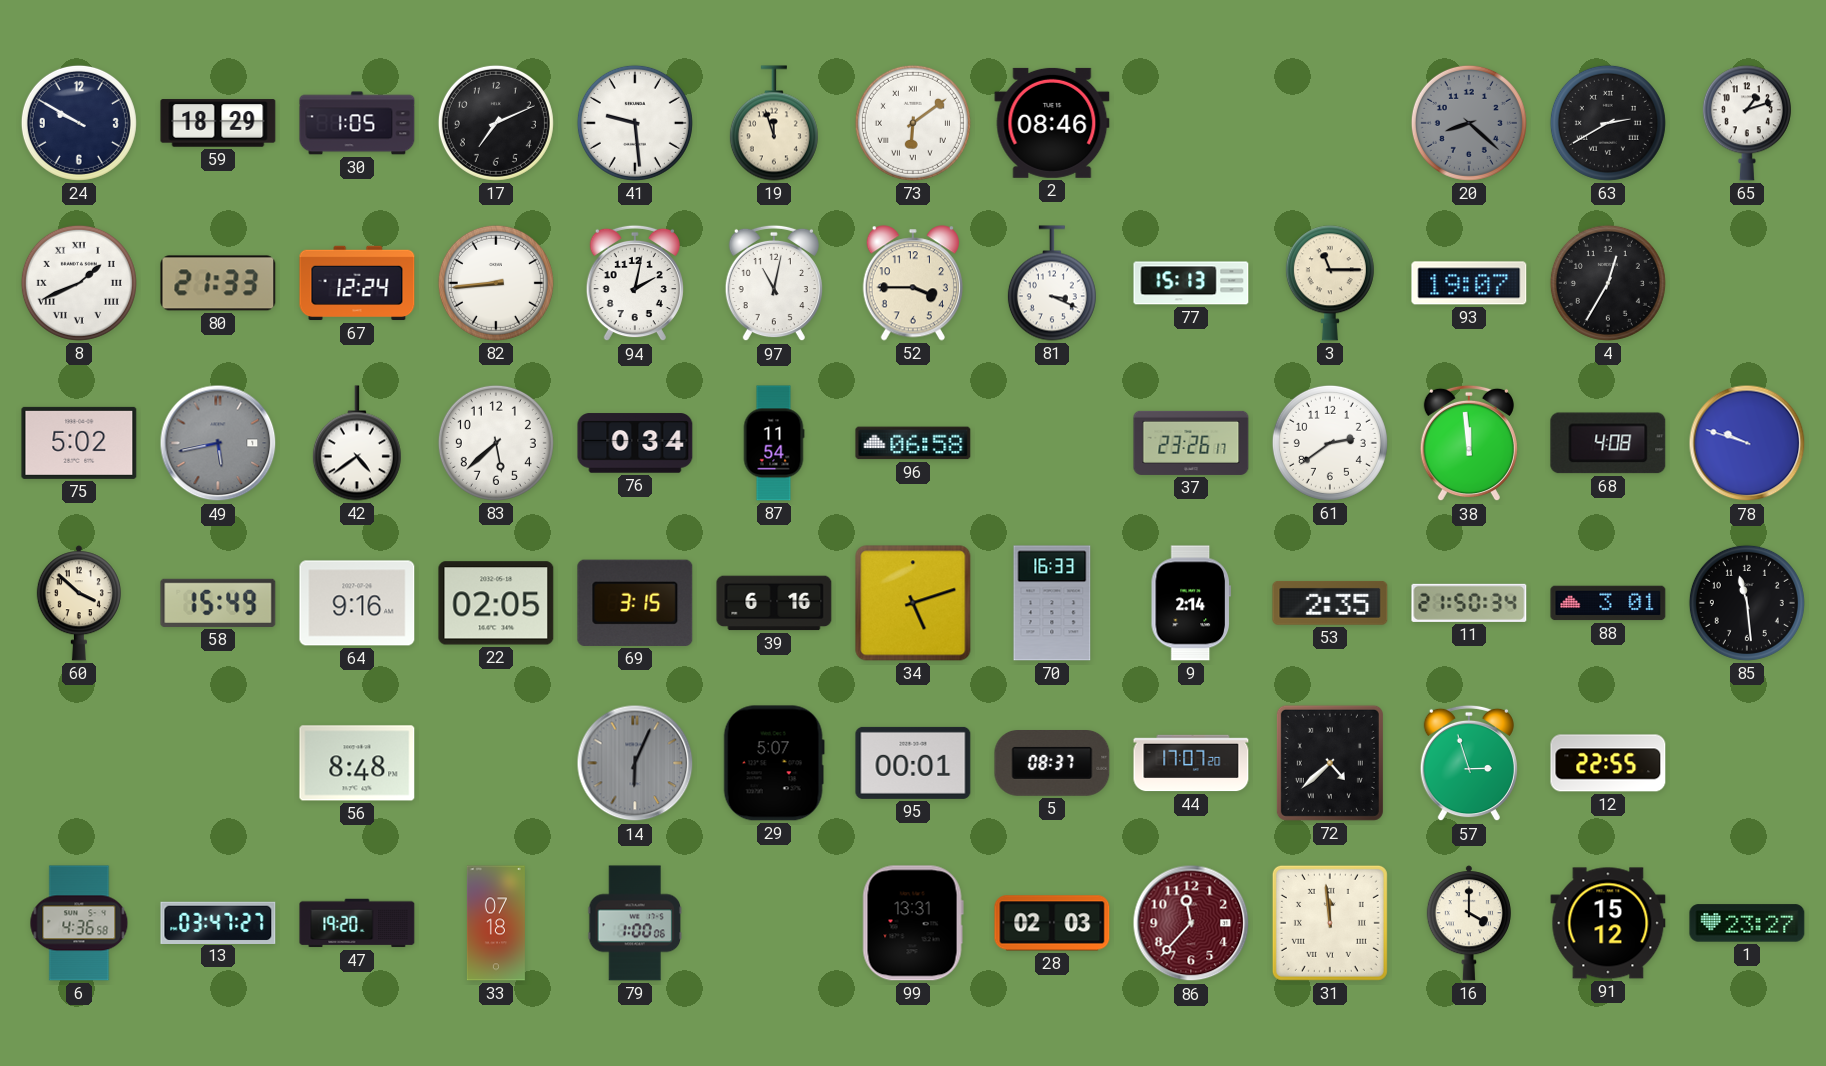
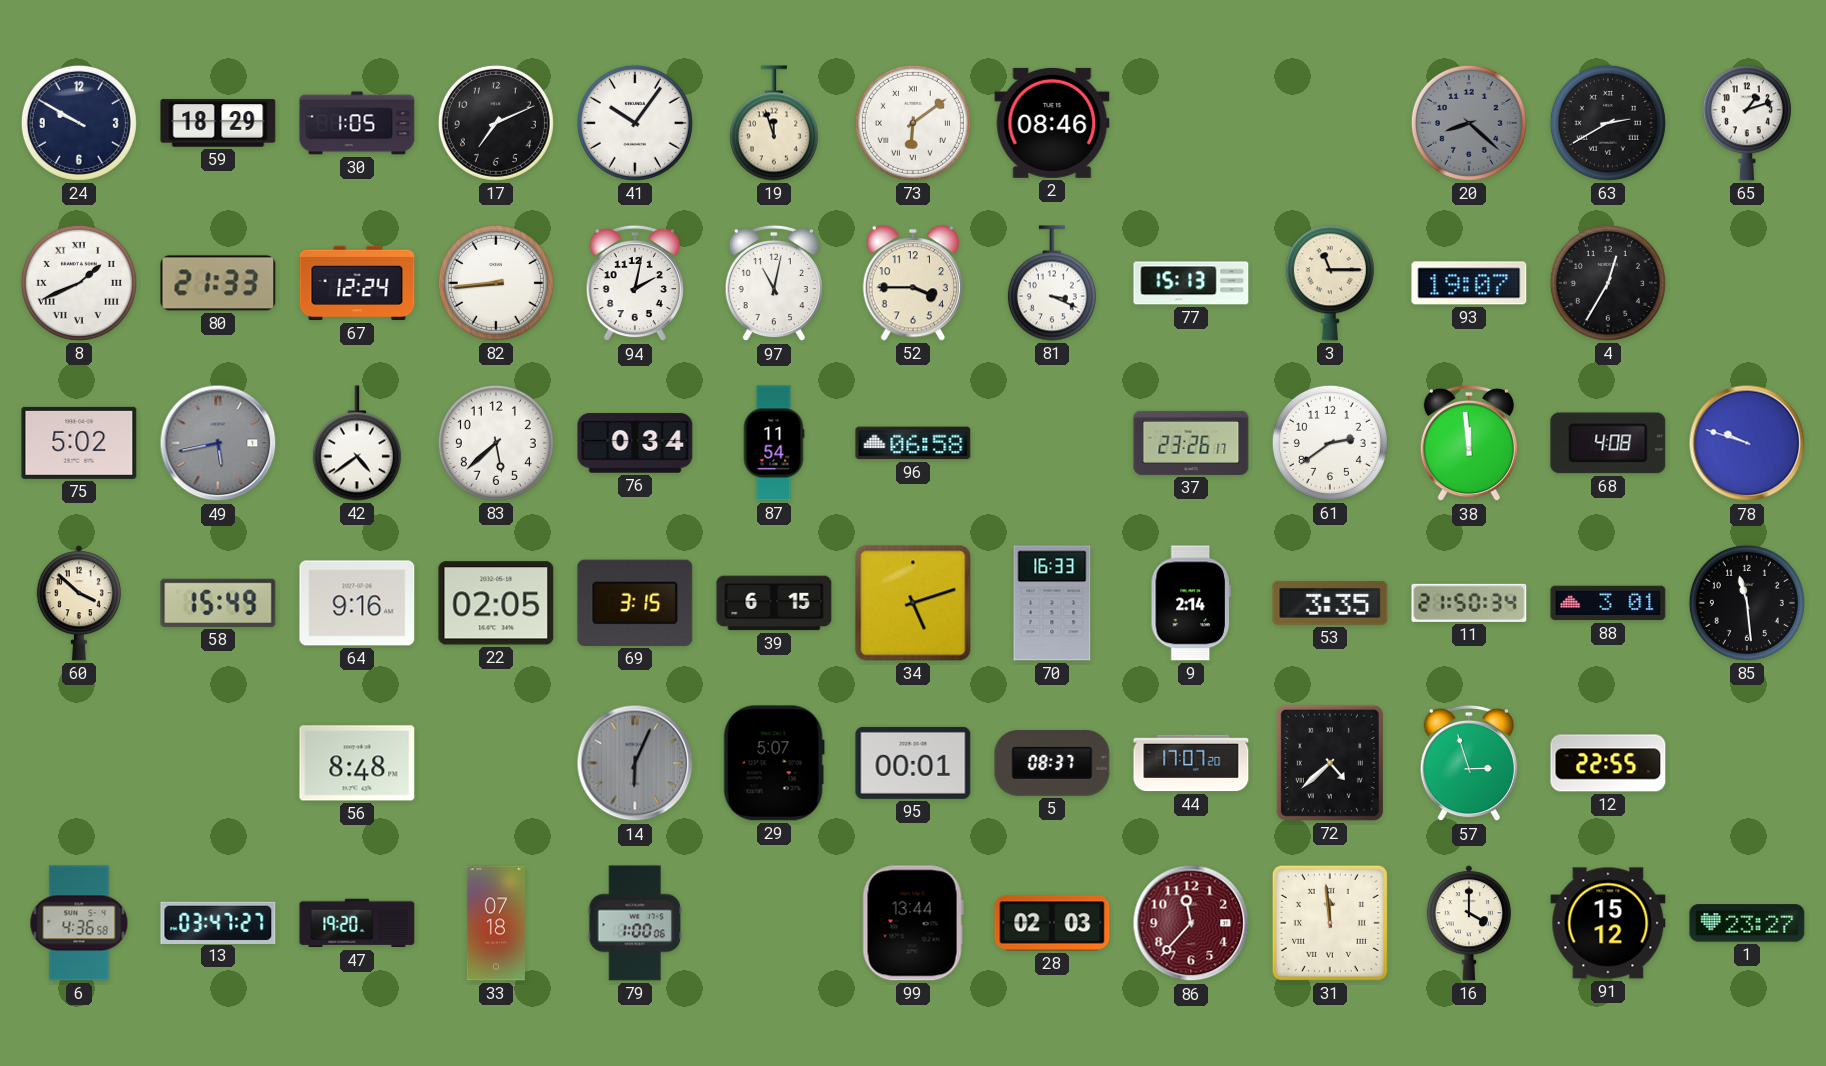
41: 9:29 -> 10:06 (635, 123)
39: 6:16 -> 6:15 (774, 603)
53: 2:35 -> 3:35 (1330, 603)
99: 13:31 -> 13:44 (913, 923)
